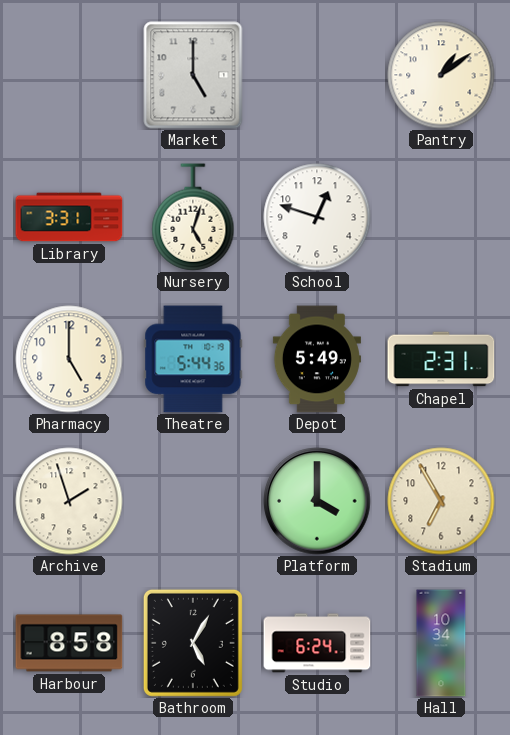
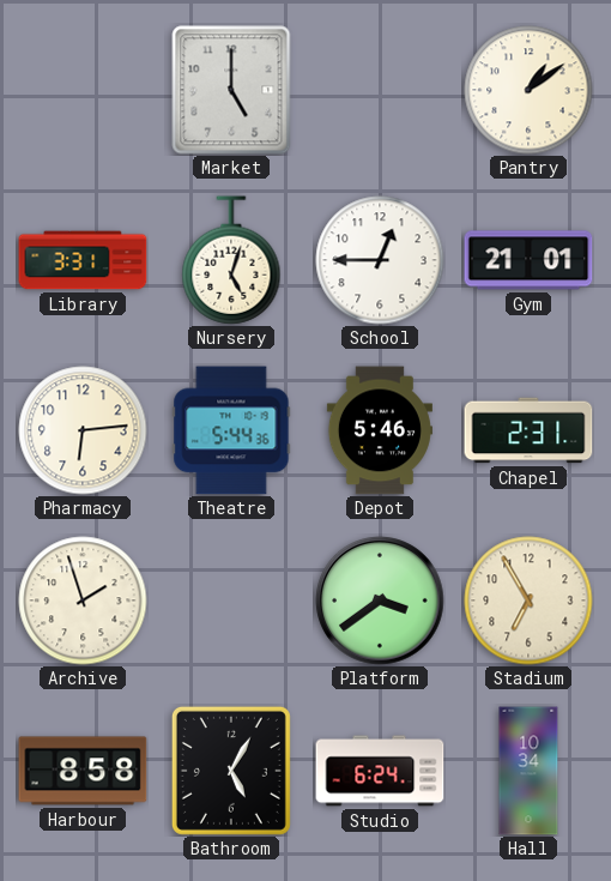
School: 12:48 -> 12:45 (380, 260)
Gym: none -> 21:01 (528, 260)
Pharmacy: 5:00 -> 6:14 (83, 430)
Depot: 5:49 -> 5:46 (380, 430)
Platform: 4:00 -> 3:39 (380, 601)
